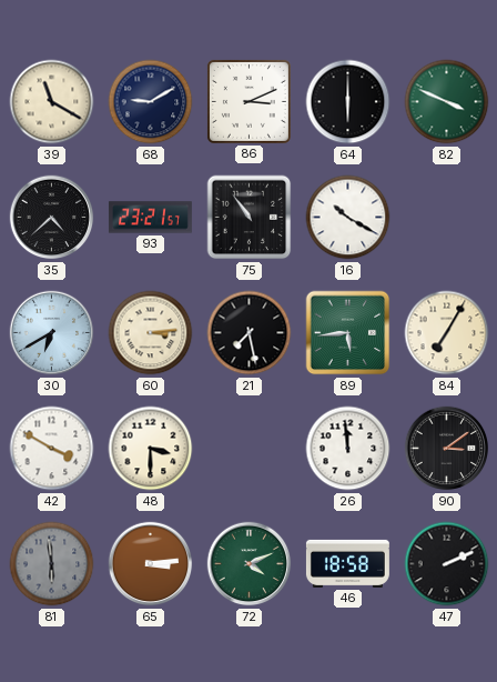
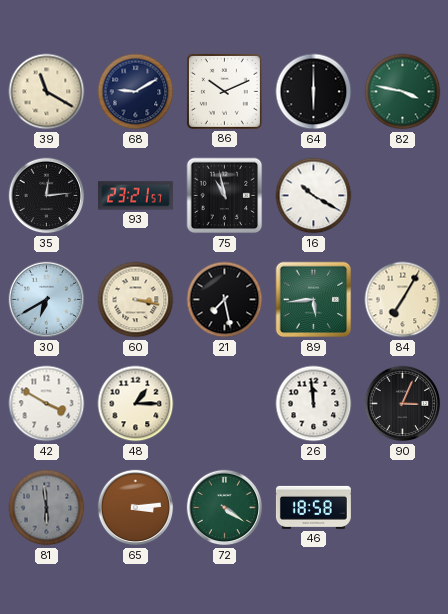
86: 3:11 -> 10:11 (224, 91)
82: 3:49 -> 3:47 (403, 92)
35: 4:38 -> 12:14 (47, 196)
75: 10:54 -> 10:58 (225, 196)
60: 3:14 -> 3:17 (136, 300)
48: 3:30 -> 1:15 (136, 404)
90: 3:09 -> 3:04 (403, 404)
72: 4:11 -> 4:21 (225, 508)
47: 2:11 -> none (447, 564)
